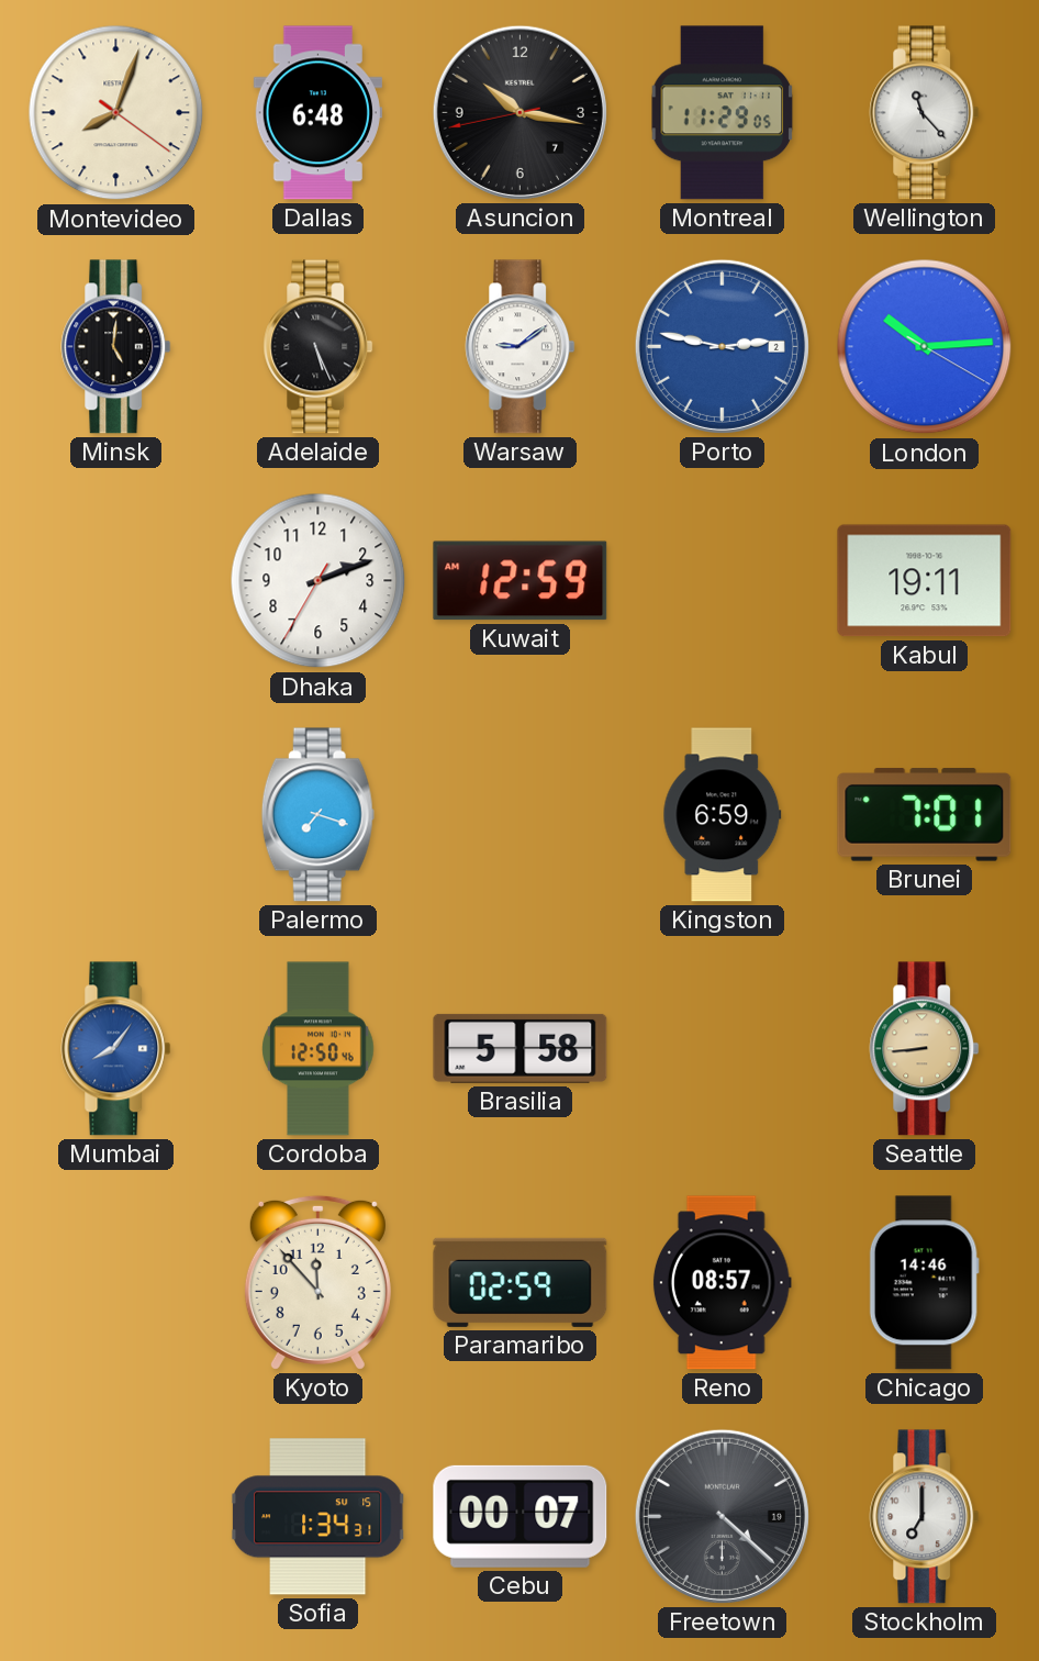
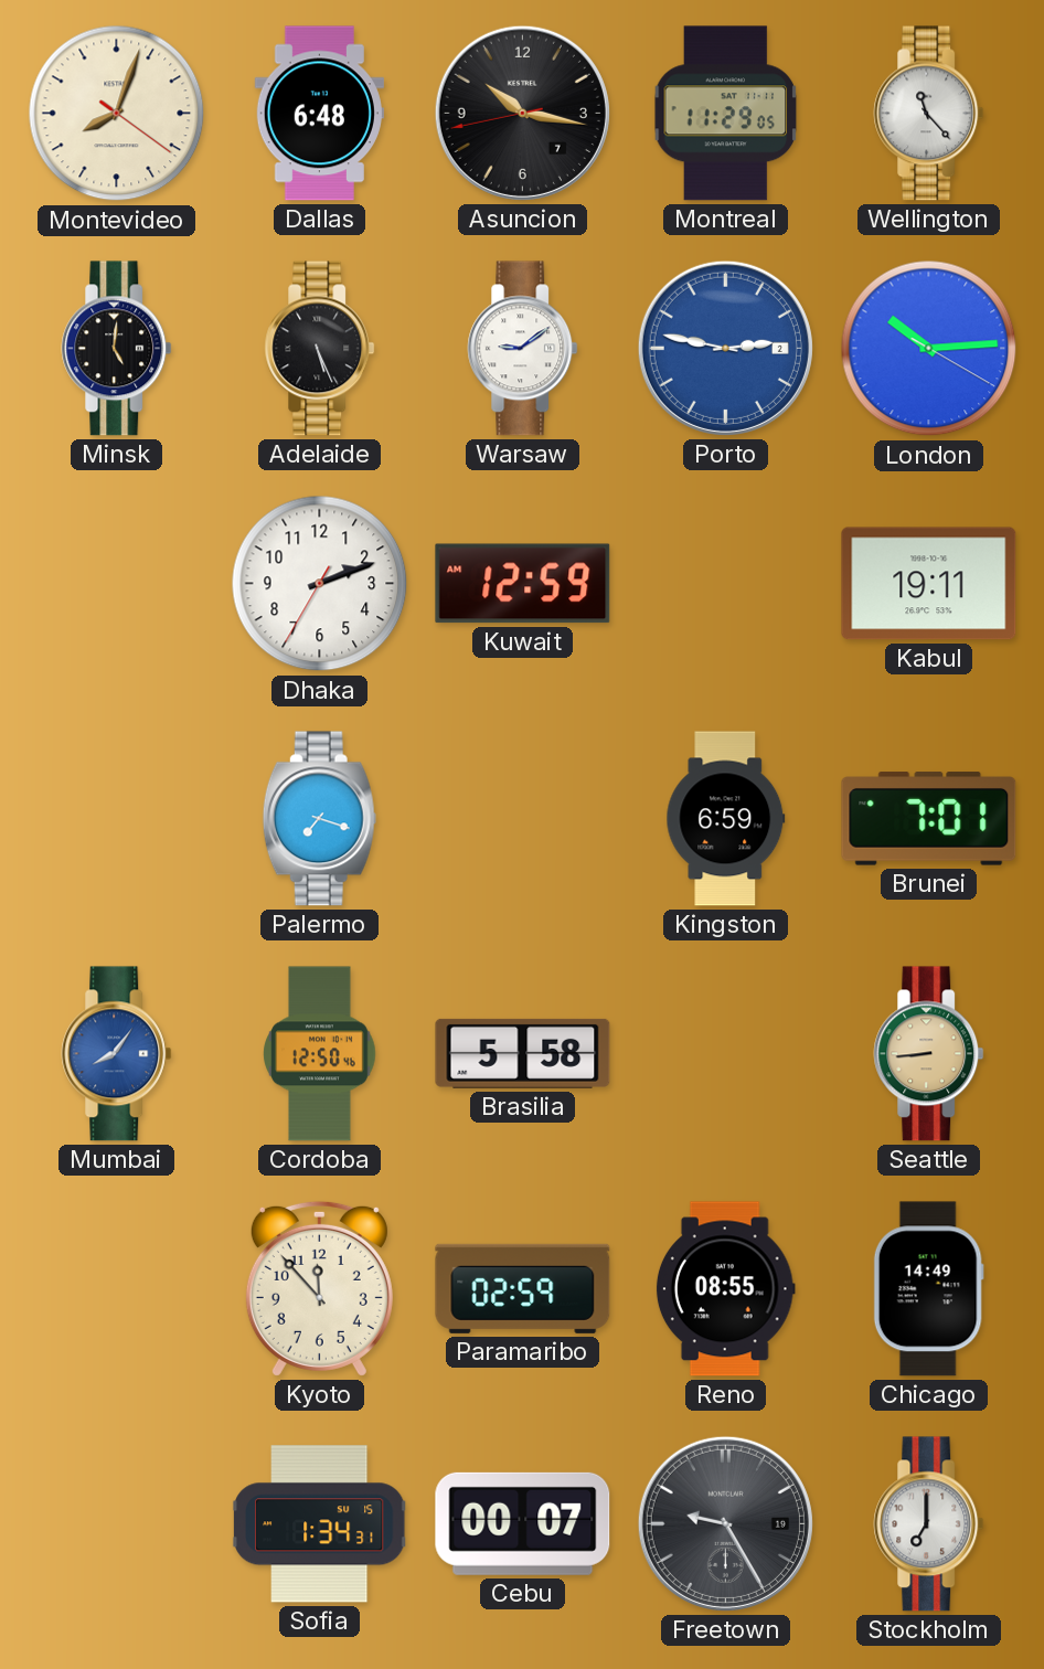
Reno: 08:57 -> 08:55 (725, 1289)
Chicago: 14:46 -> 14:49 (928, 1289)
Freetown: 4:22 -> 9:25 (725, 1523)
